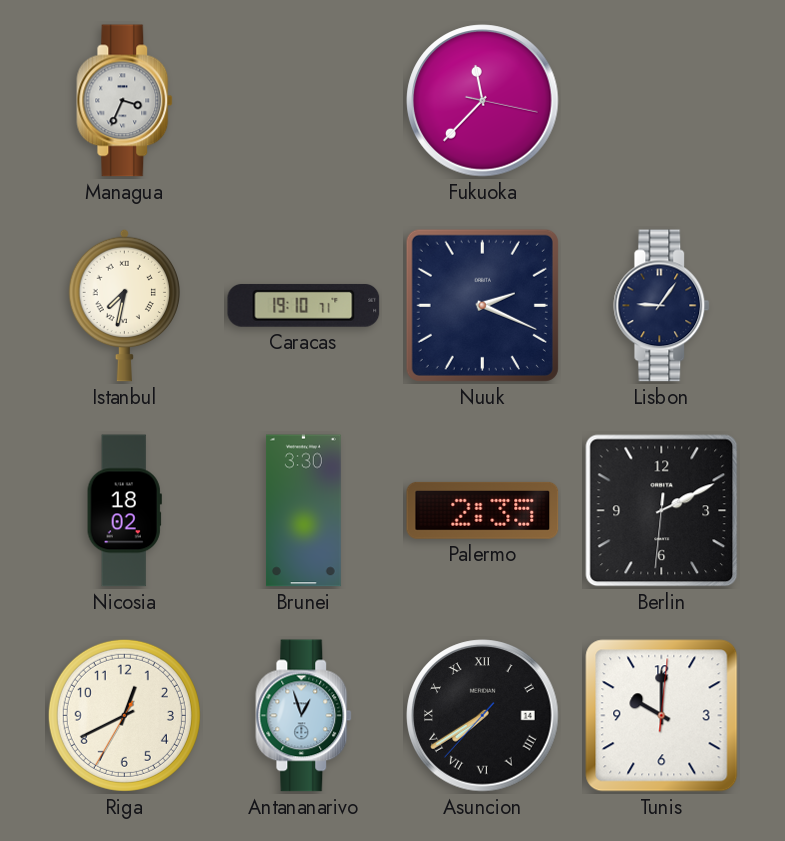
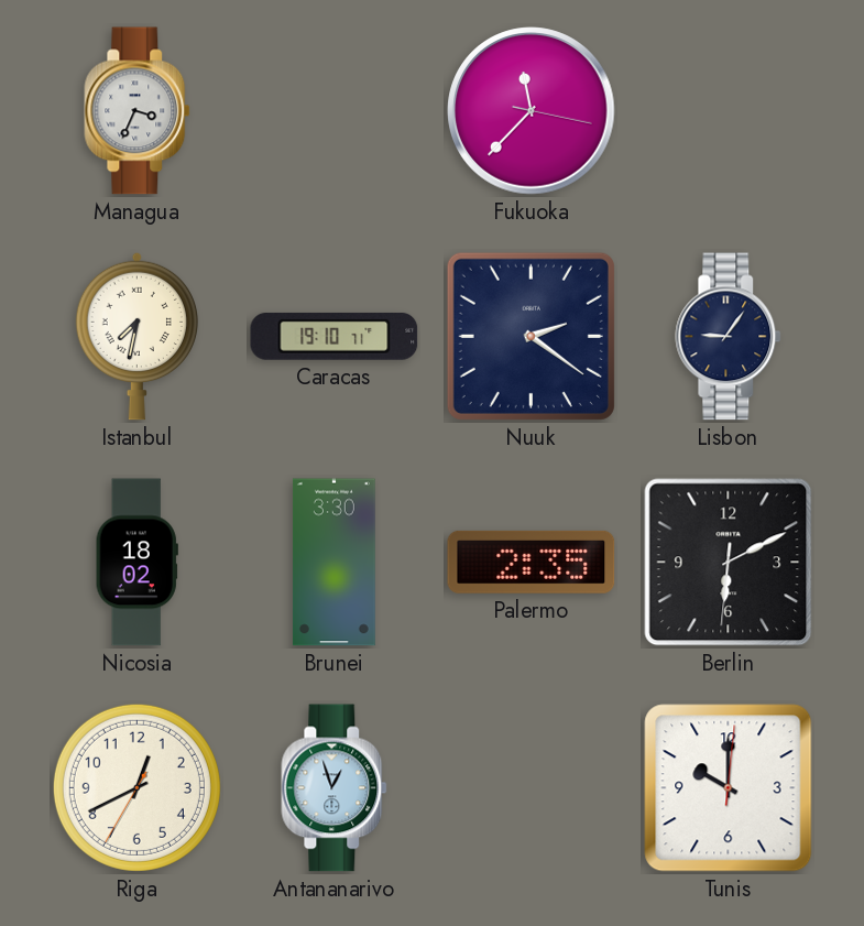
Nuuk: 2:19 -> 2:21 (531, 336)
Berlin: 2:10 -> 6:10 (729, 563)
Asuncion: 7:39 -> none (483, 716)
